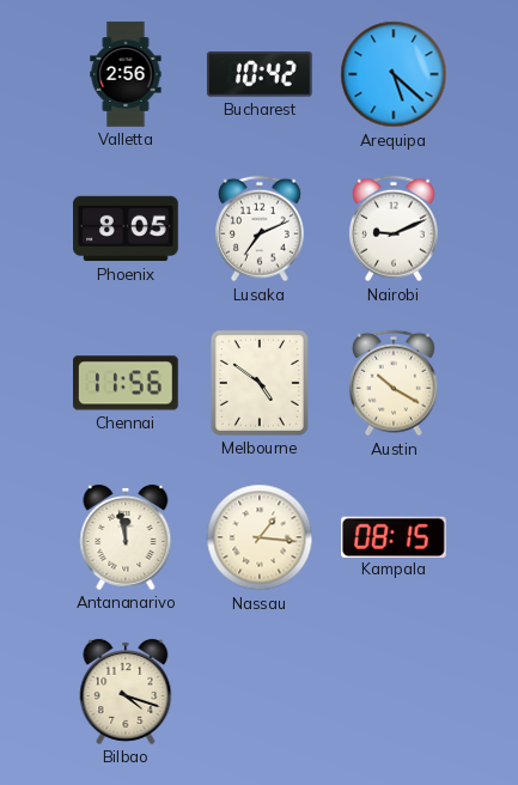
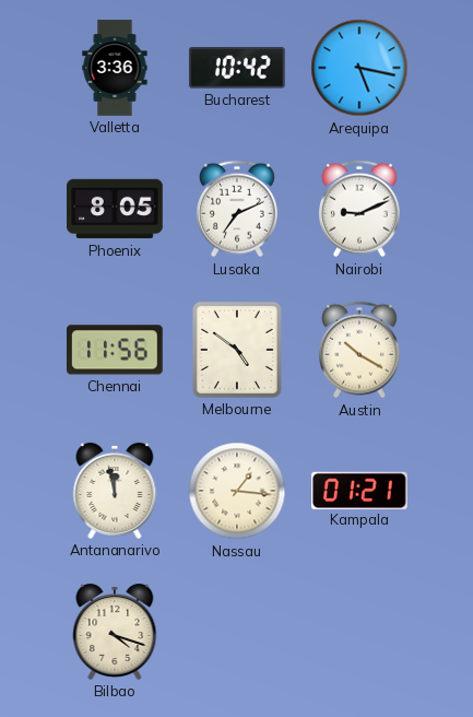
Valletta: 2:56 -> 3:36 (115, 68)
Arequipa: 5:22 -> 5:17 (359, 68)
Kampala: 08:15 -> 01:21 (360, 490)
